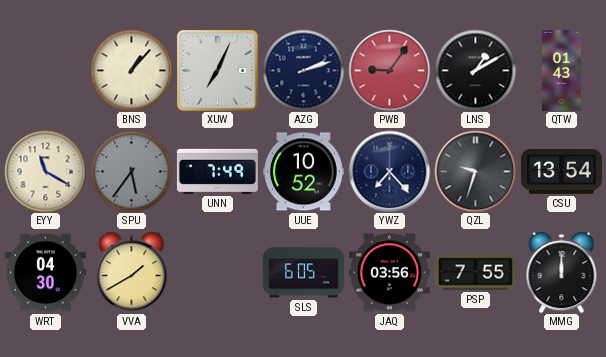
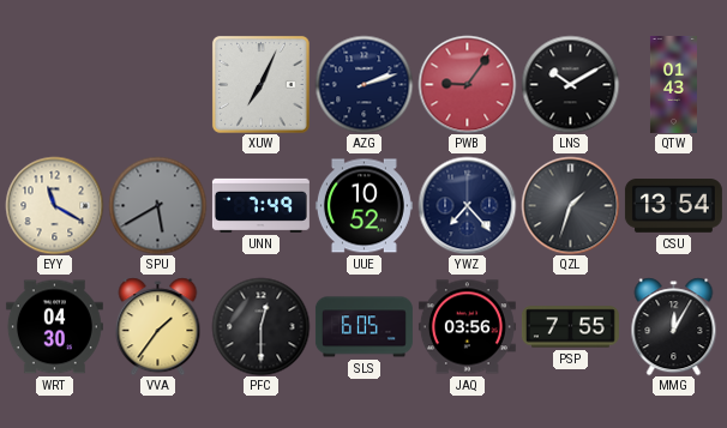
BNS: 1:07 -> none (131, 70)
LNS: 1:10 -> 10:10 (570, 84)
SPU: 5:36 -> 5:40 (157, 205)
QZL: 9:33 -> 1:33 (570, 205)
VVA: 1:40 -> 1:36 (158, 326)
PFC: none -> 12:30 (260, 326)
MMG: 12:00 -> 12:05 (674, 326)
